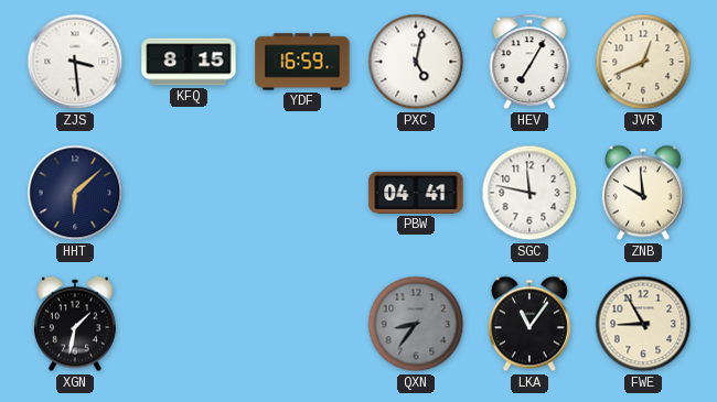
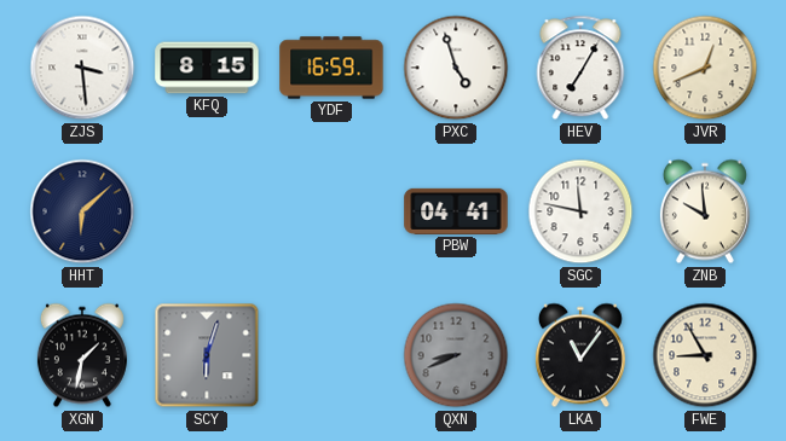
PXC: 5:02 -> 4:57 (456, 68)
SCY: none -> 6:03 (207, 355)
QXN: 8:36 -> 8:41 (456, 355)
